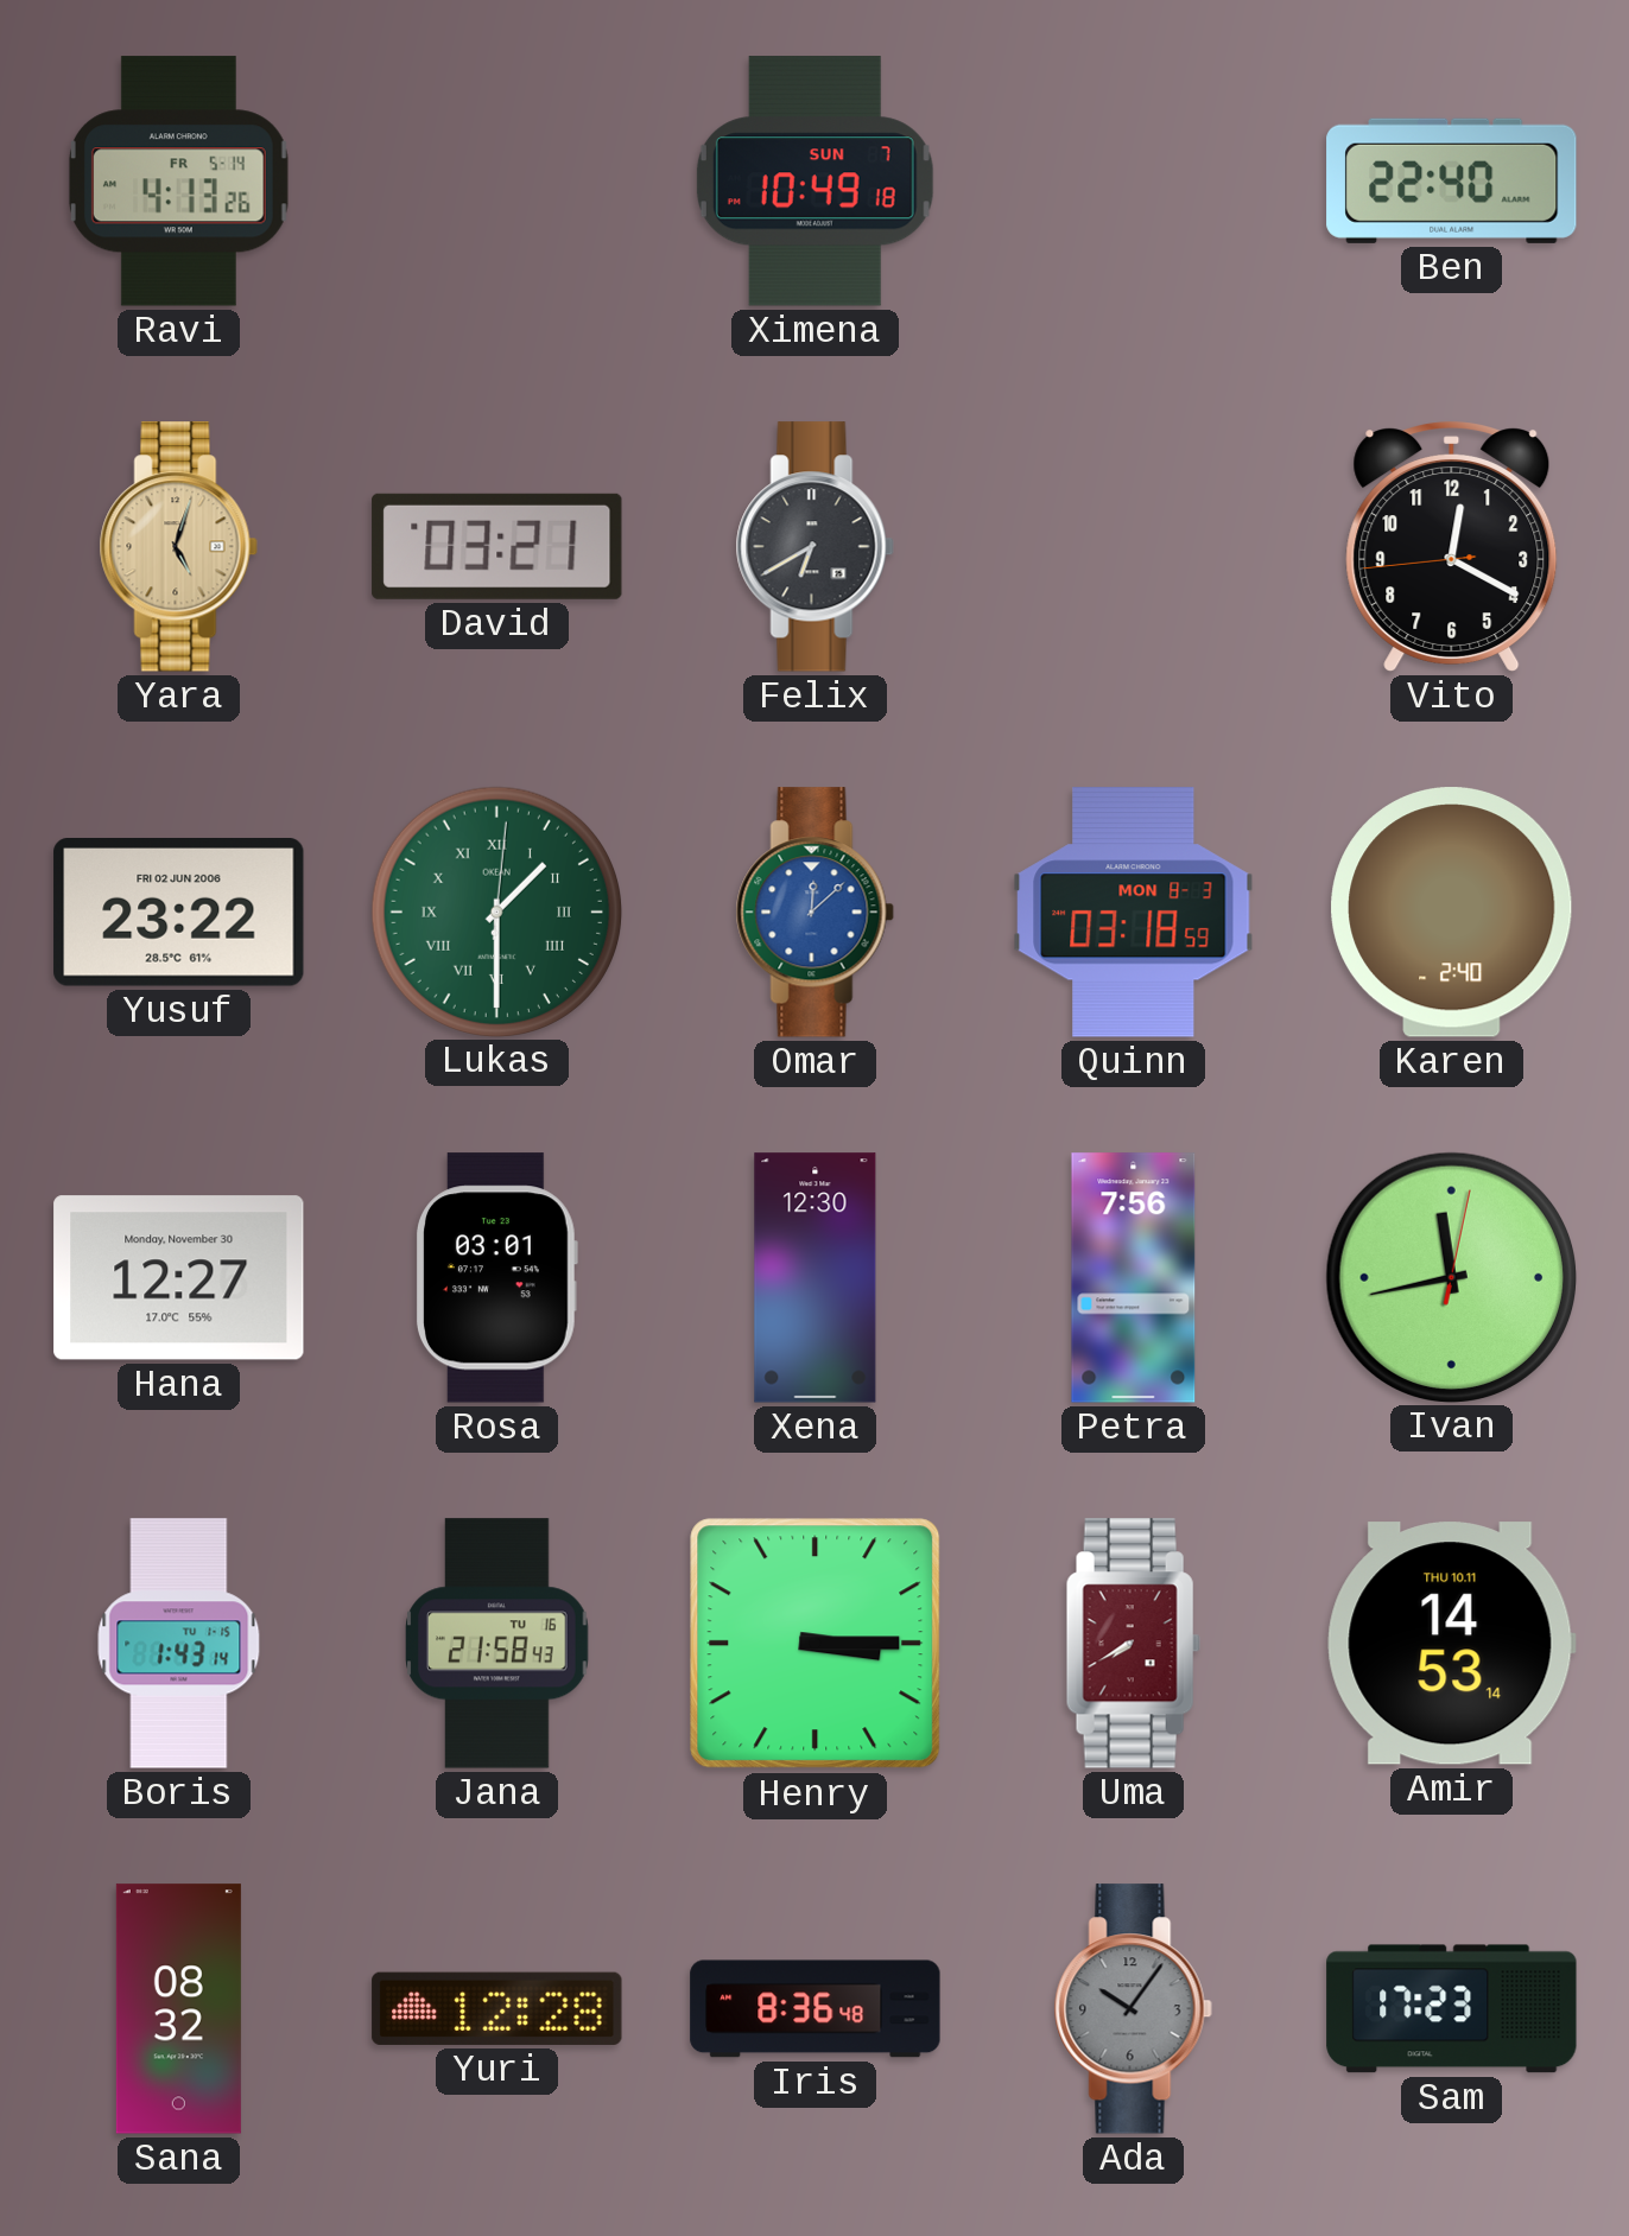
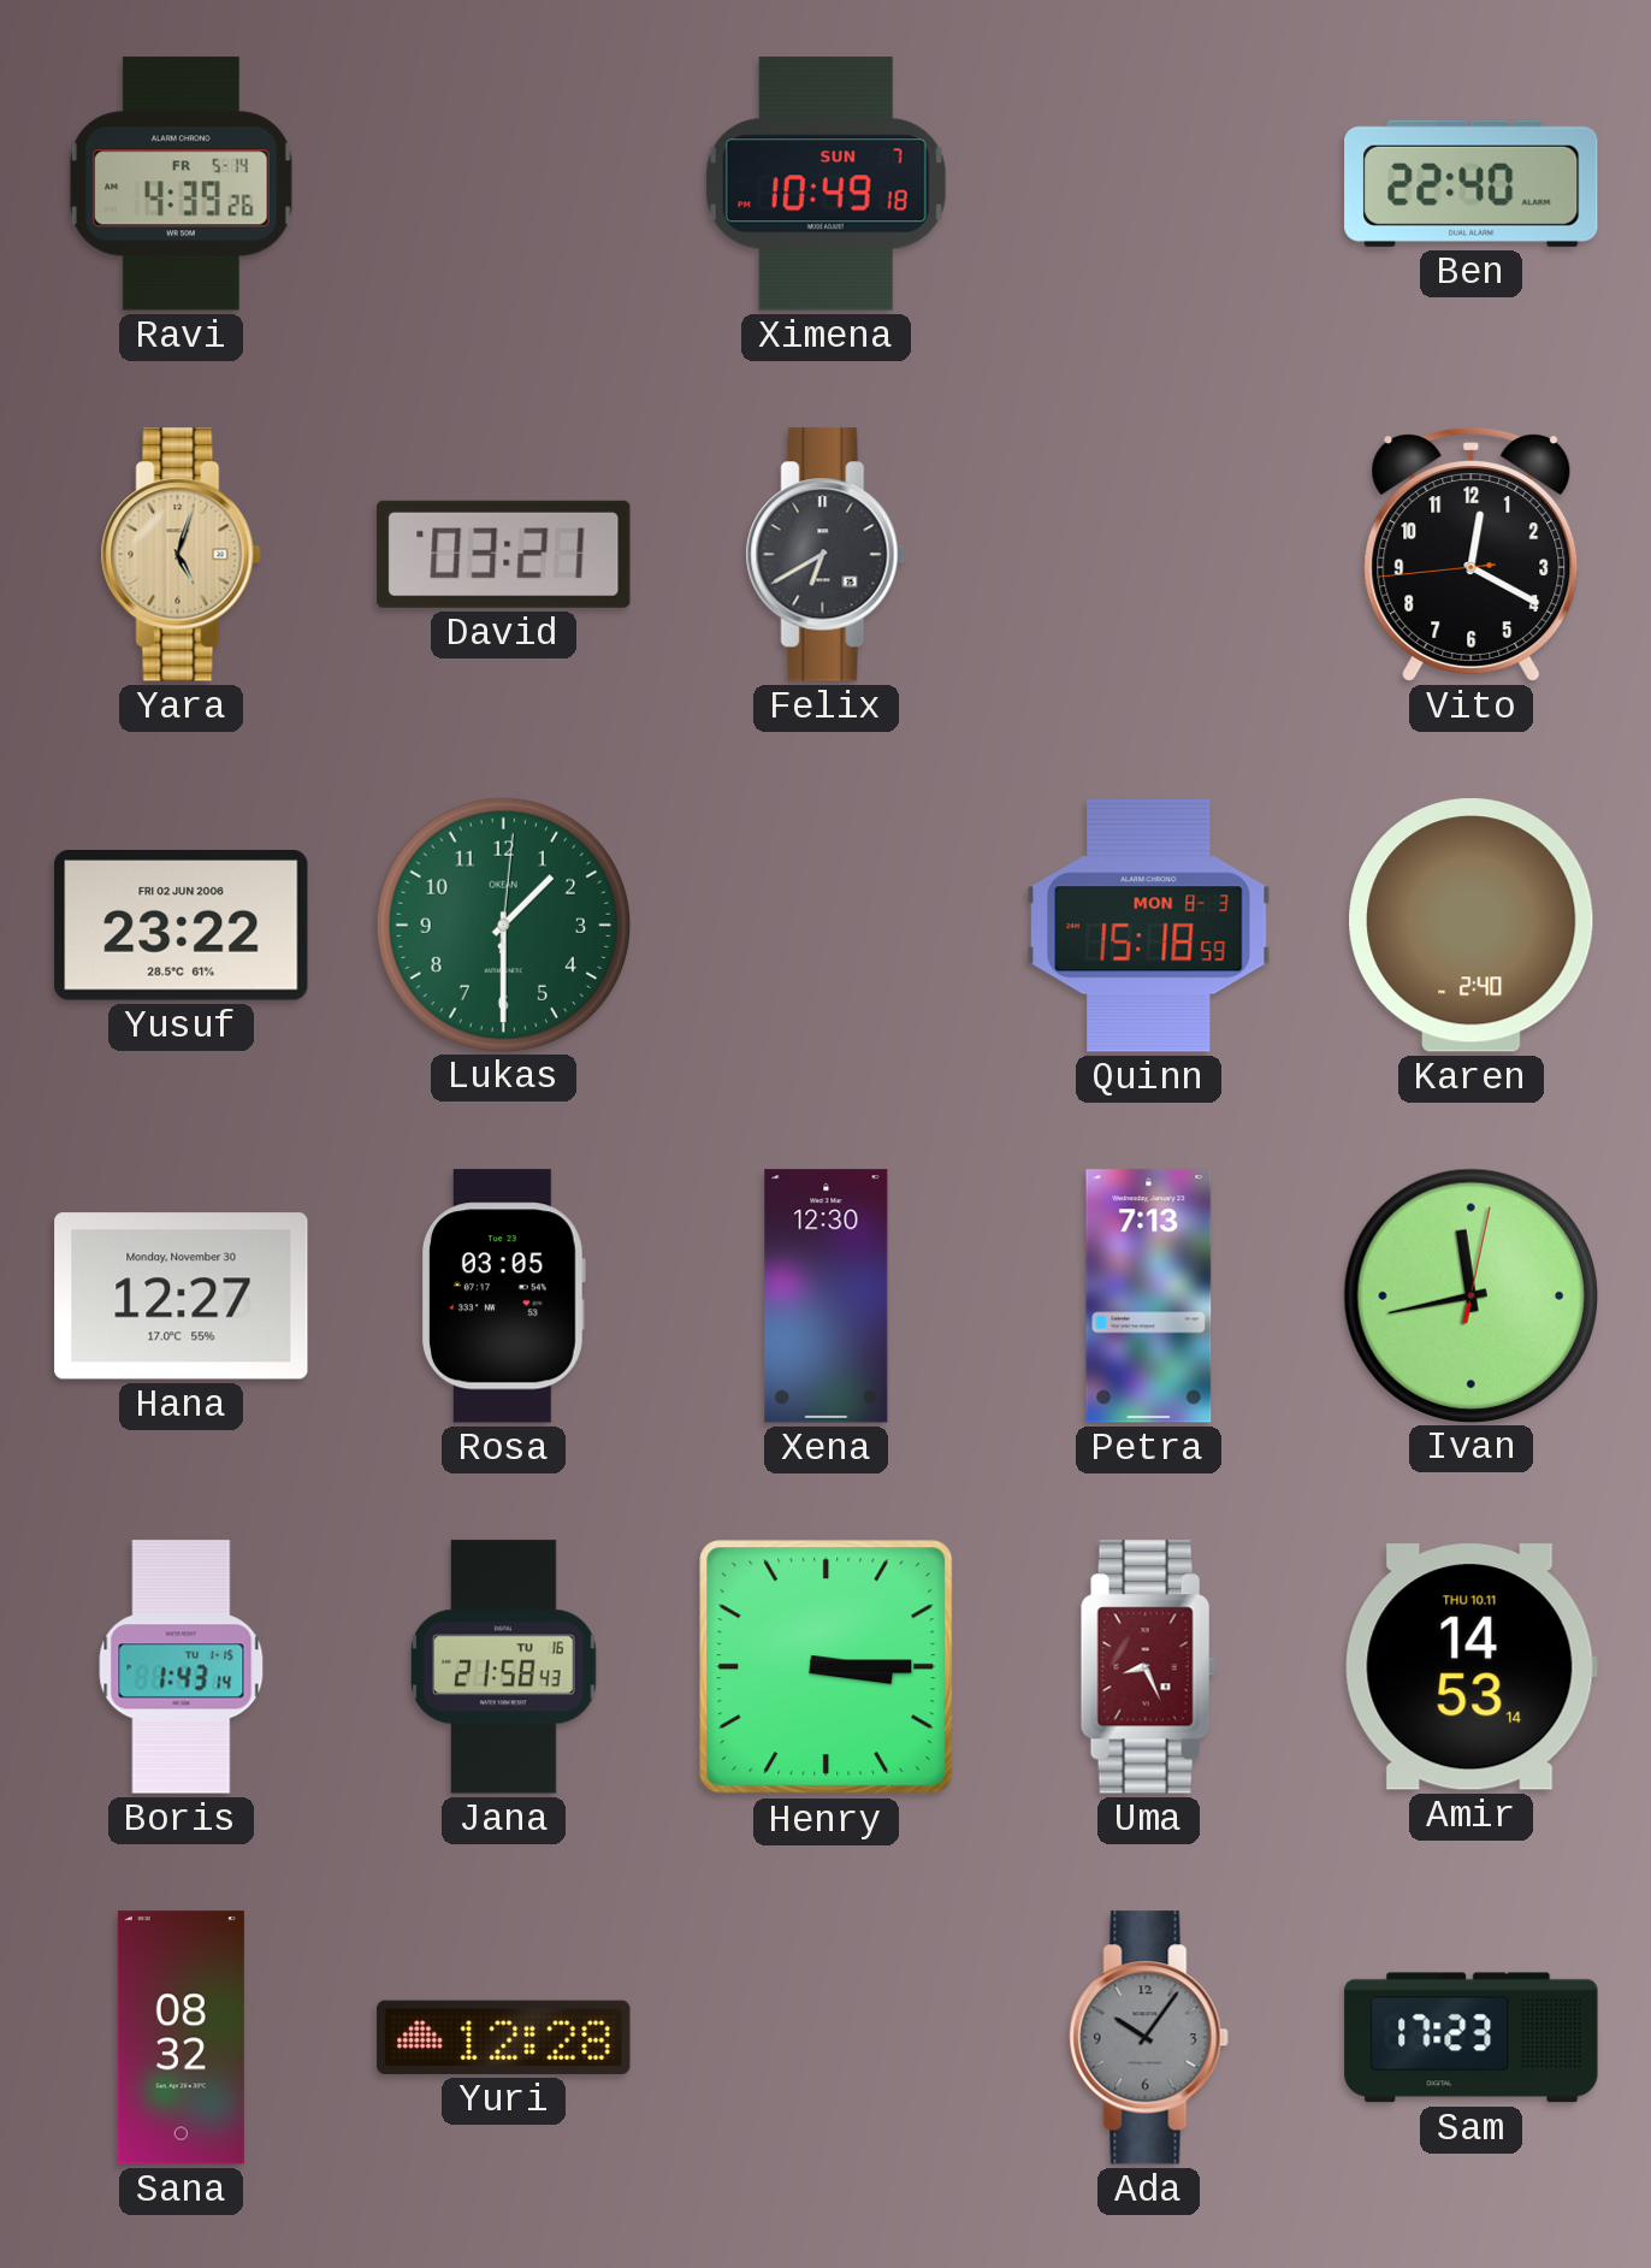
Ravi: 4:13 -> 4:39 (181, 184)
Lukas numerals: Roman -> Arabic (503, 925)
Omar: 12:08 -> none (815, 913)
Quinn: 03:18 -> 15:18 (1149, 926)
Rosa: 03:01 -> 03:05 (503, 1297)
Petra: 7:56 -> 7:13 (1149, 1297)
Uma: 7:40 -> 8:26 (1148, 1667)
Iris: 8:36 -> none (816, 2009)
